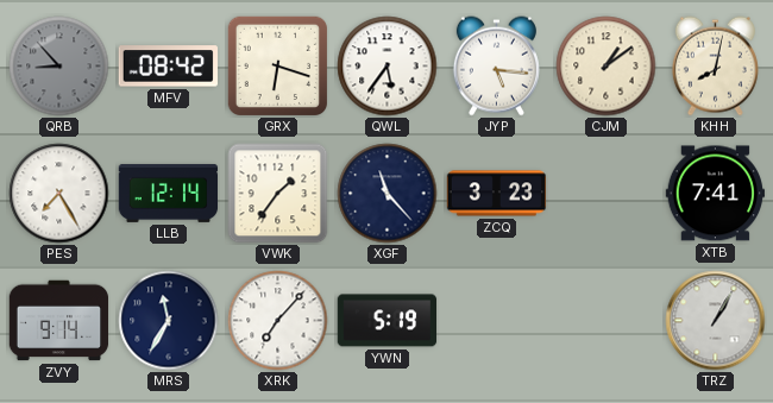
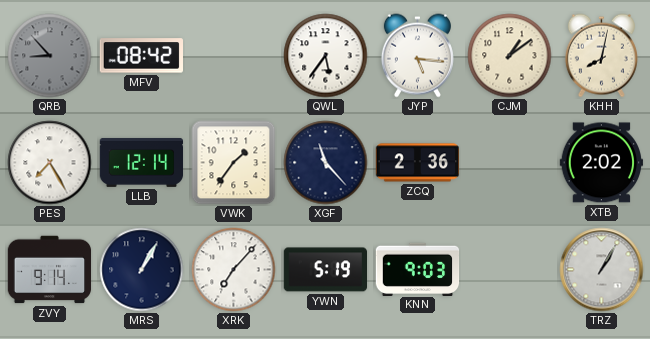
GRX: 6:18 -> none (277, 65)
ZCQ: 3:23 -> 2:36 (418, 163)
XTB: 7:41 -> 2:02 (602, 163)
MRS: 11:35 -> 1:05 (142, 270)
KNN: none -> 9:03 (418, 269)
